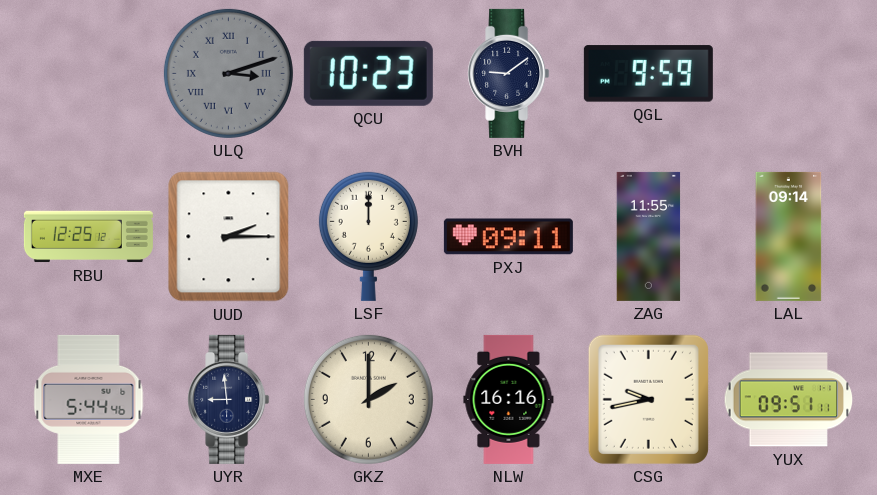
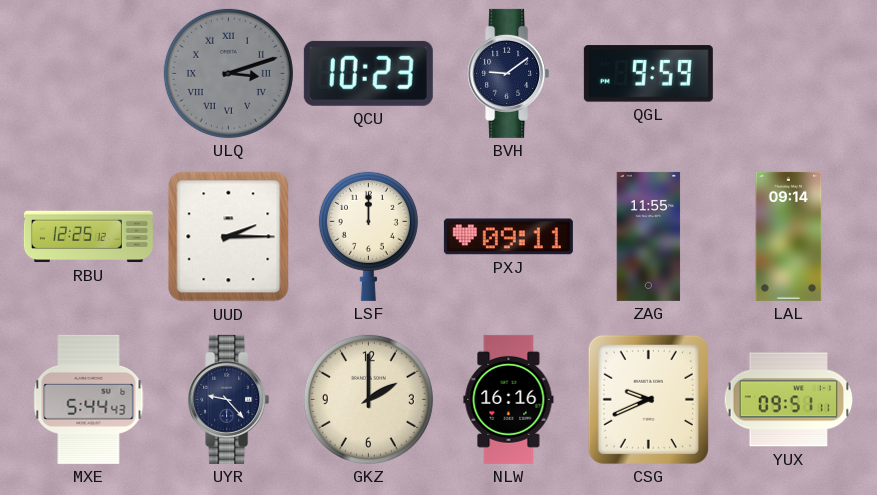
MXE: 5:44:46 -> 5:44:43 (89, 399)
UYR: 8:59 -> 9:23 (229, 399)
CSG: 9:43 -> 9:41 (648, 399)
